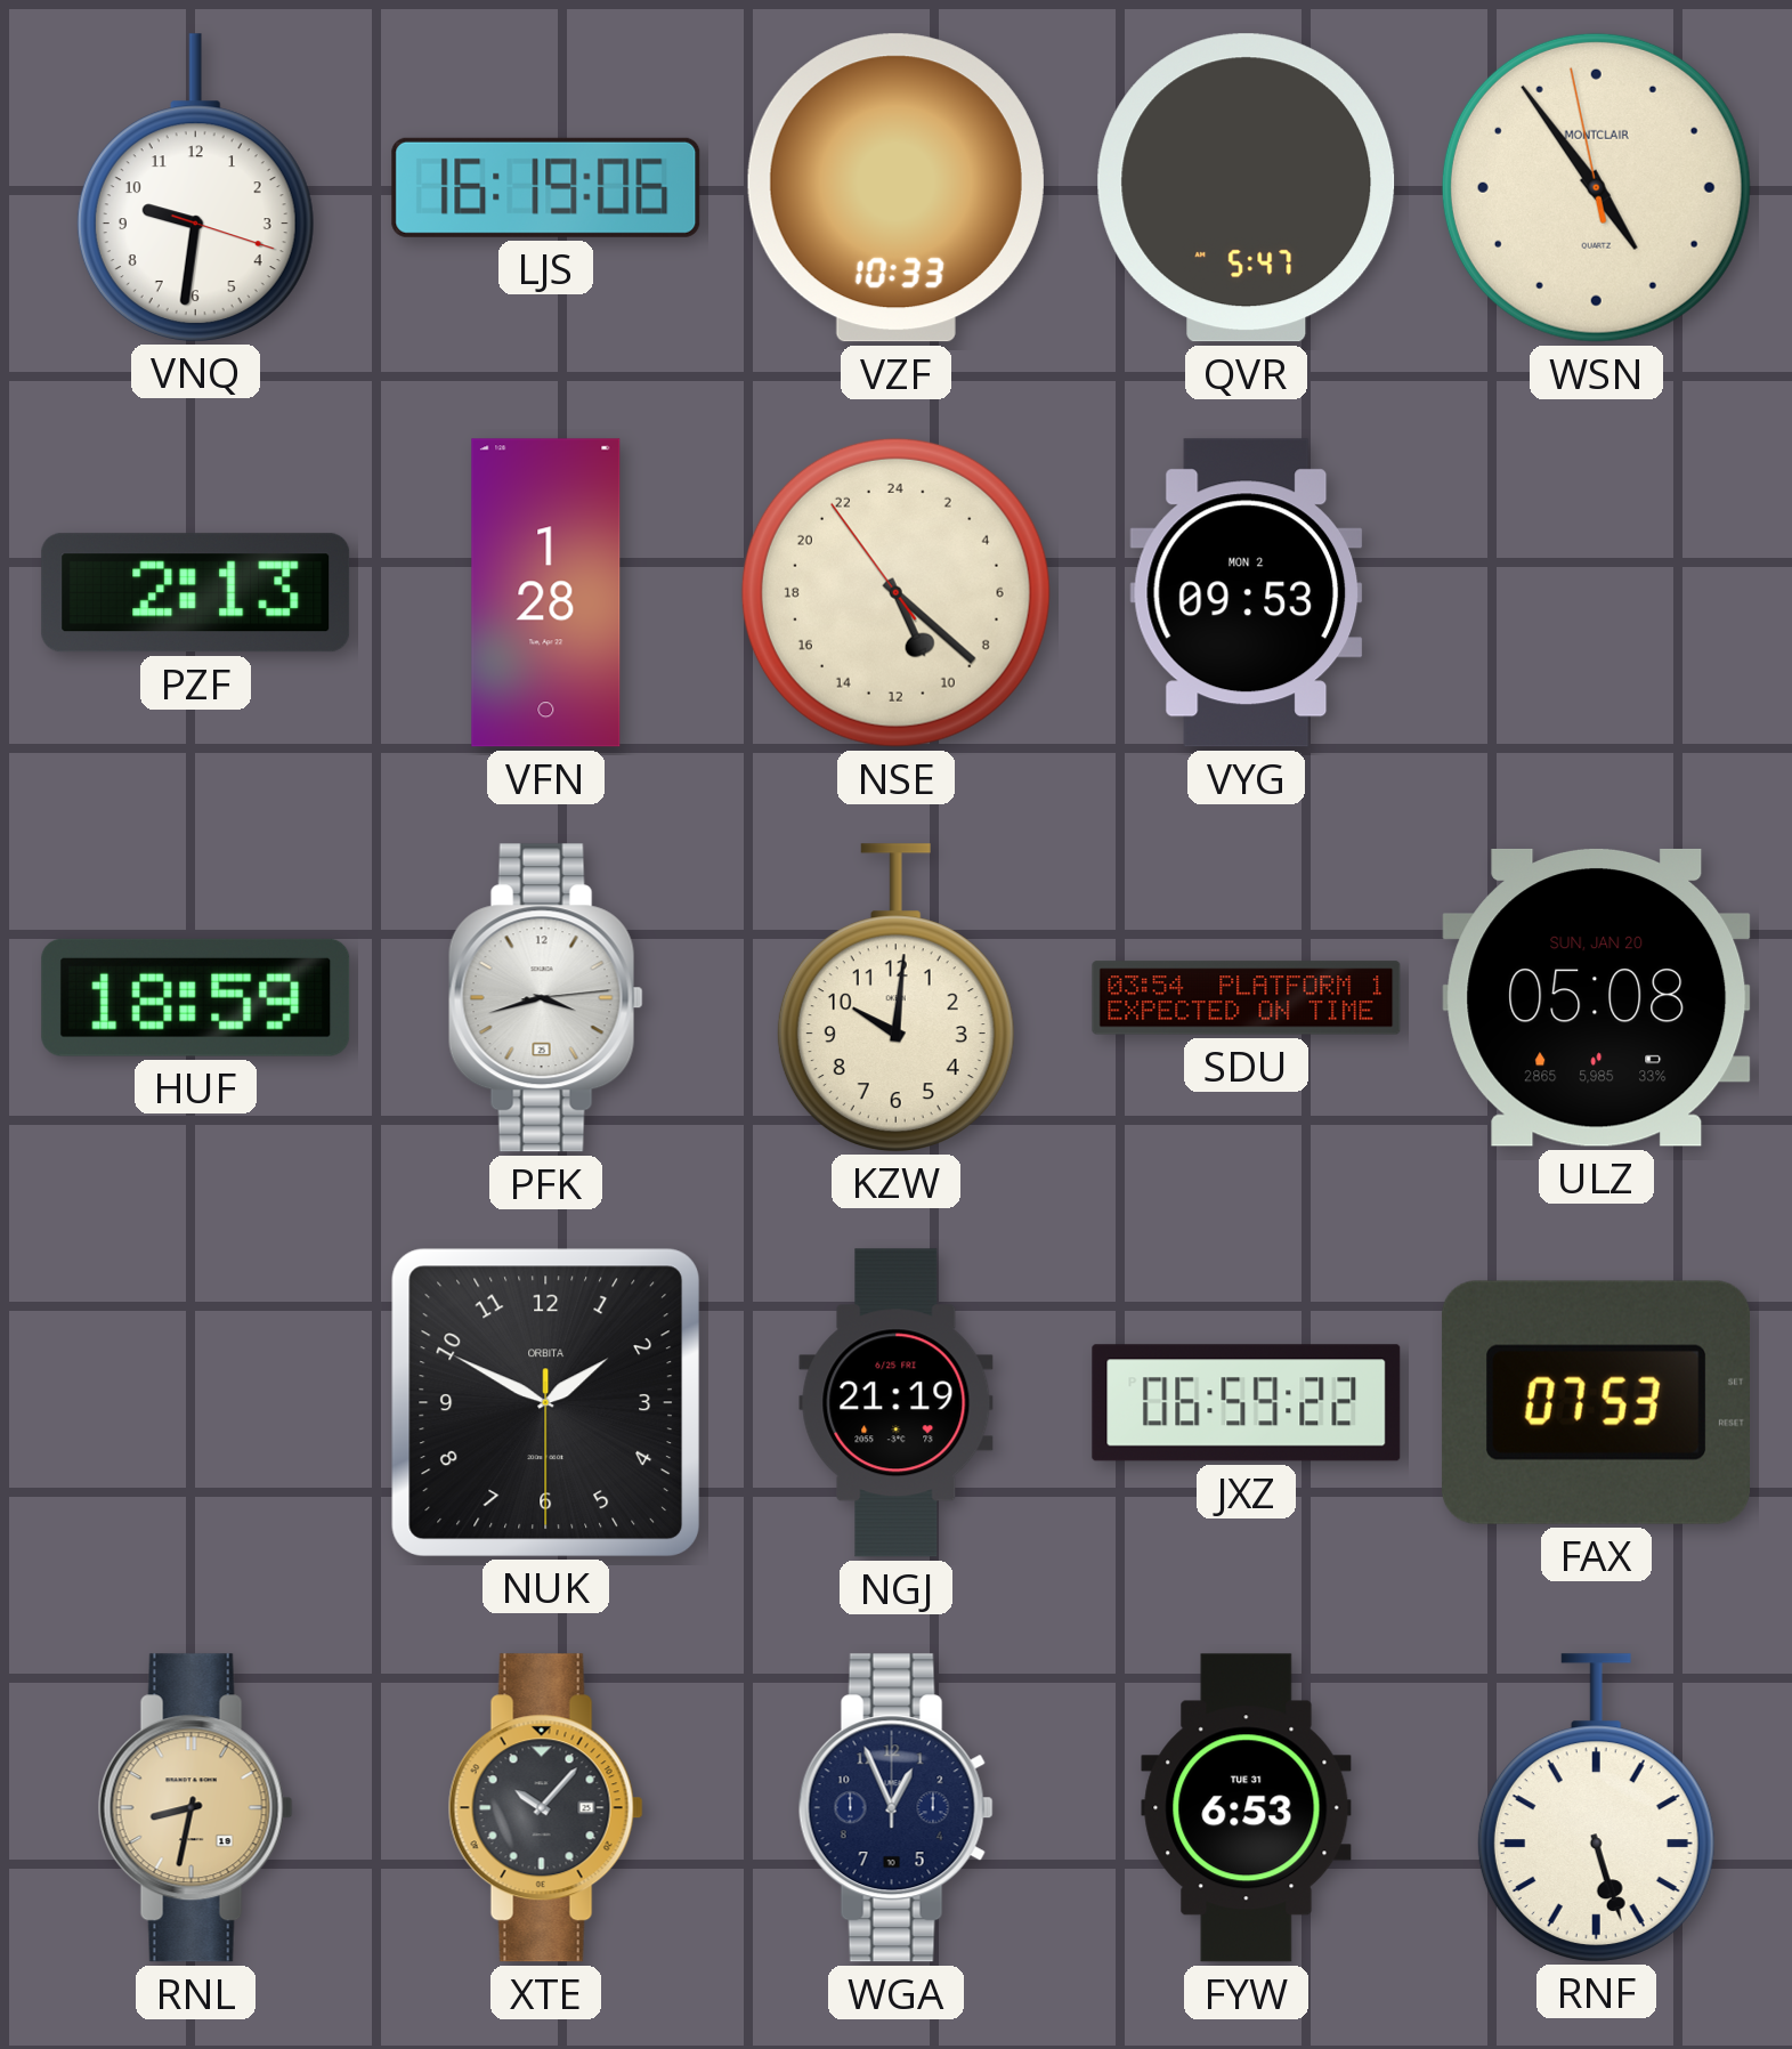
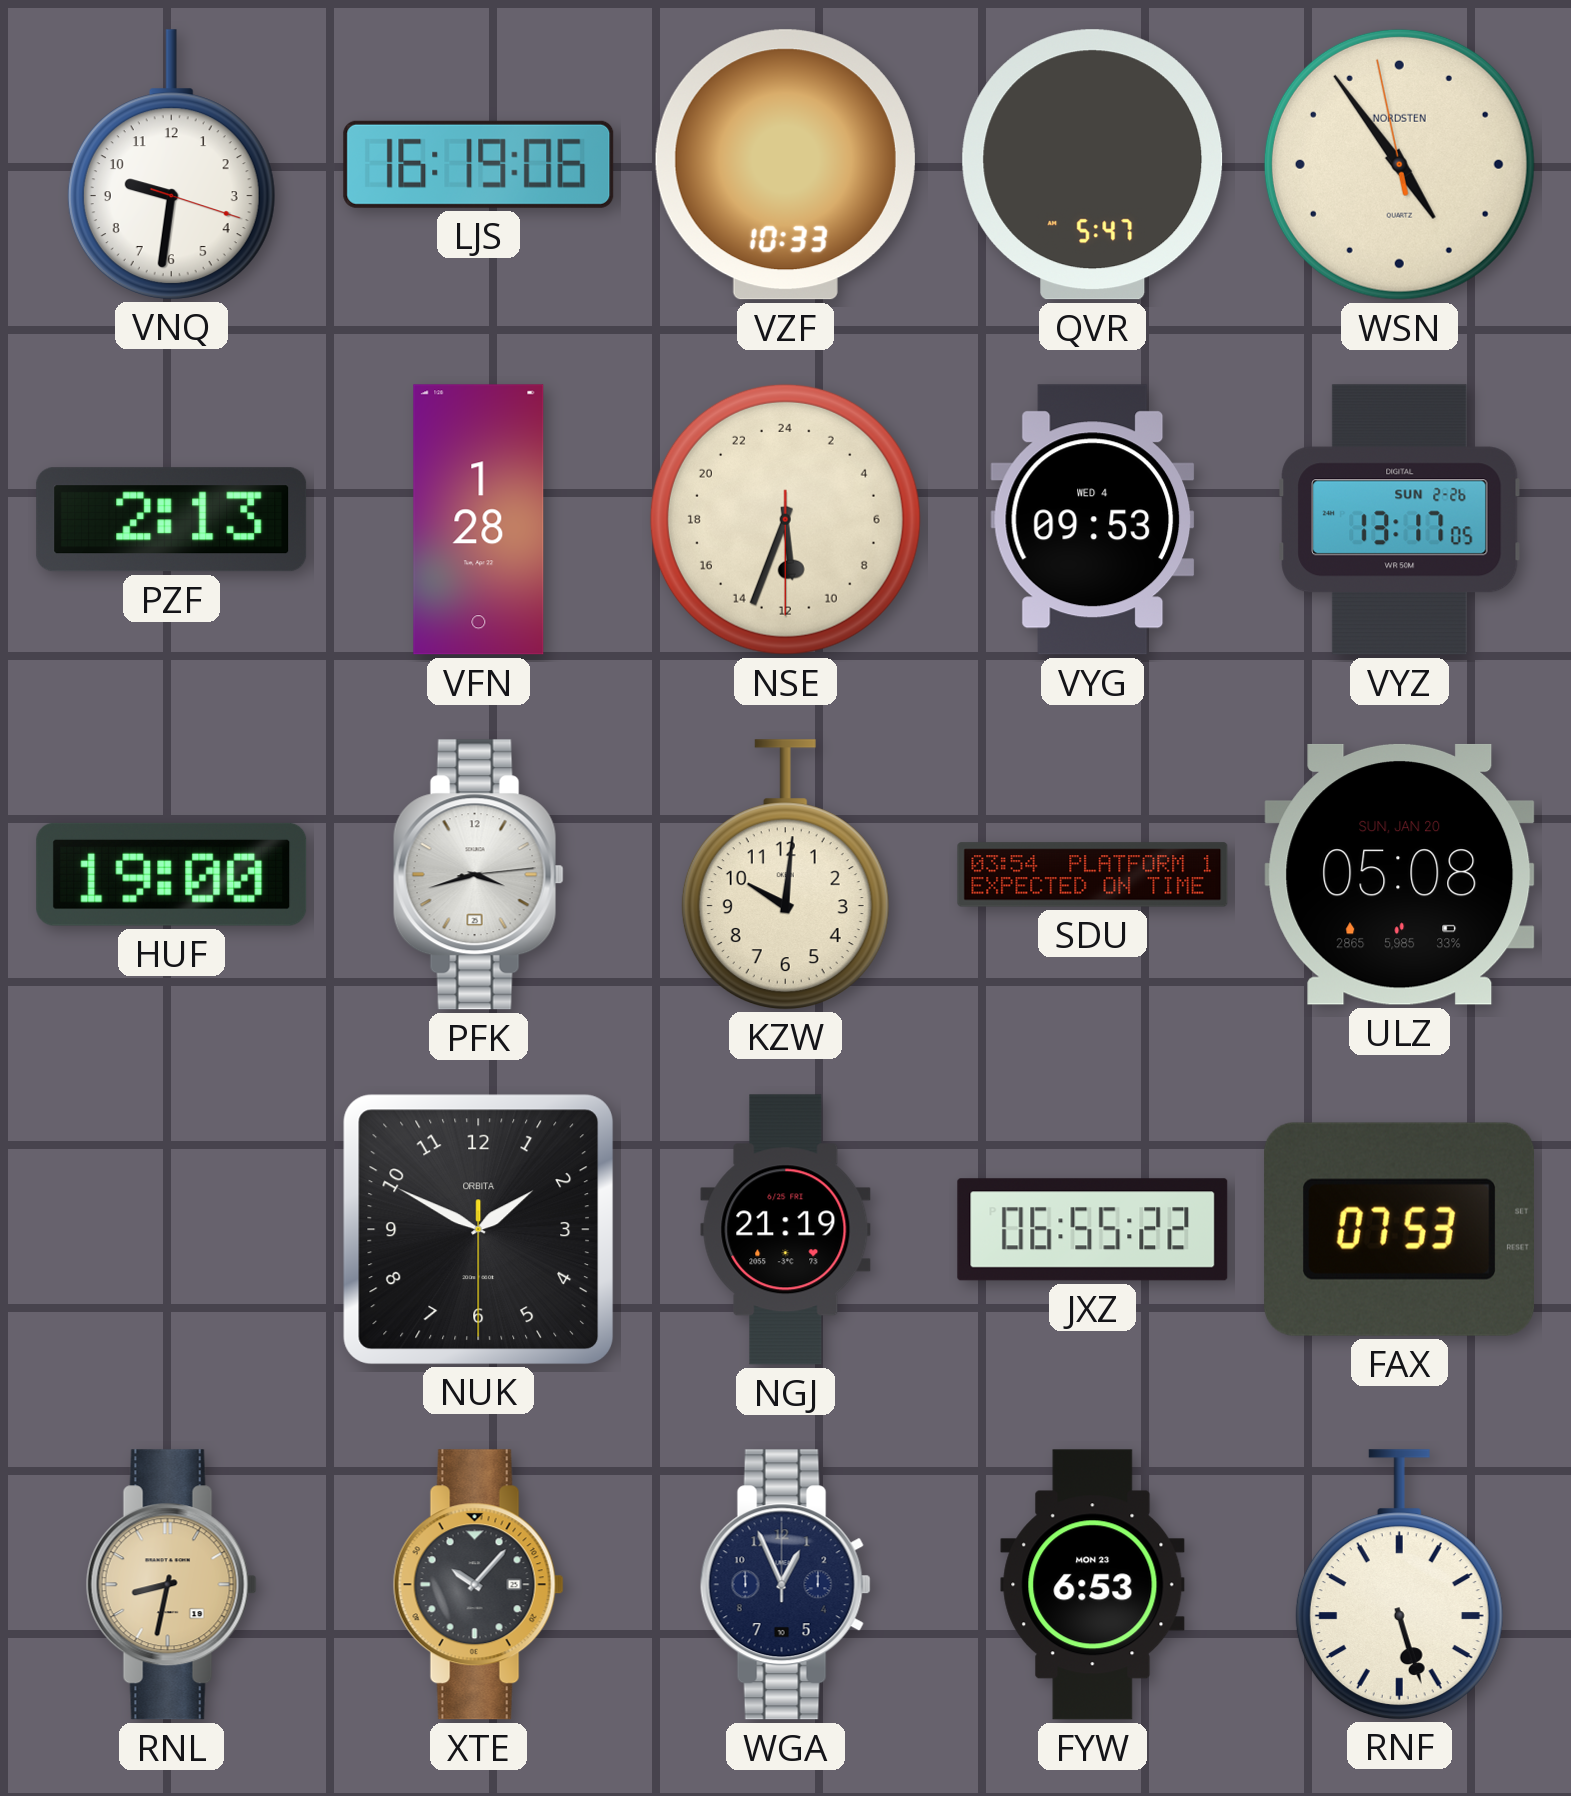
WSN brand: MONTCLAIR -> NORDSTEN (1399, 164)
NSE: 10:21 -> 11:33 (785, 519)
VYG date: MON 2 -> WED 4 (1093, 520)
VYZ: none -> 13:17 (1400, 520)
HUF: 18:59 -> 19:00 (172, 874)
JXZ: 06:59 -> 06:55 (1093, 1230)
FYW date: TUE 31 -> MON 23 (1093, 1585)
